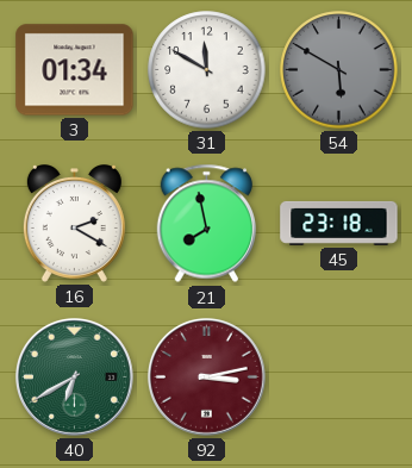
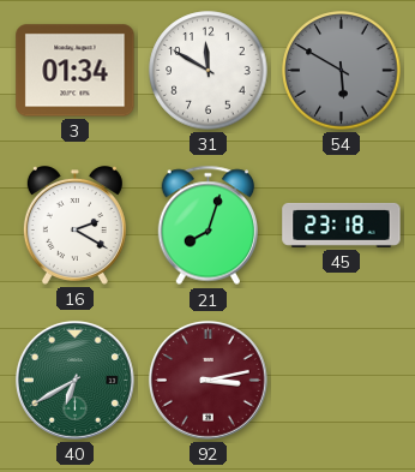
21: 7:58 -> 8:03 (209, 226)
